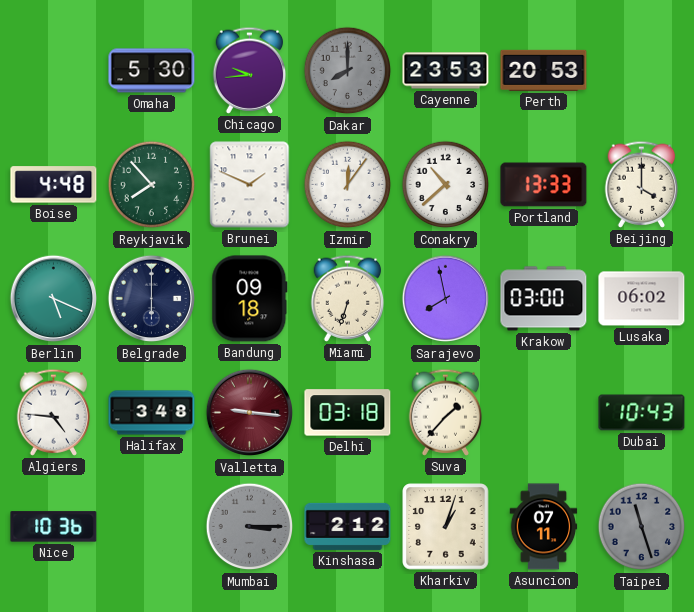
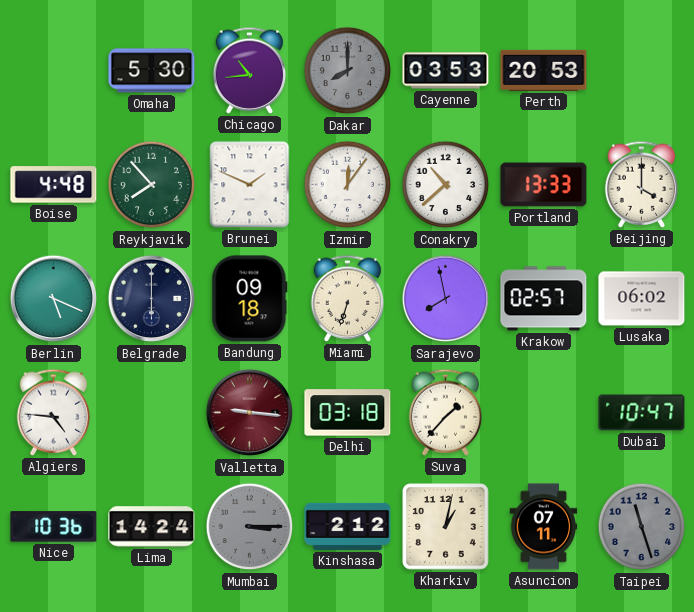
Chicago: 9:44 -> 10:44 (250, 70)
Cayenne: 23:53 -> 03:53 (446, 71)
Krakow: 03:00 -> 02:57 (544, 299)
Halifax: 3:48 -> none (152, 413)
Dubai: 10:43 -> 10:47 (642, 413)
Lima: none -> 14:24 (152, 527)
Kharkiv: 1:03 -> 1:02 (446, 527)
